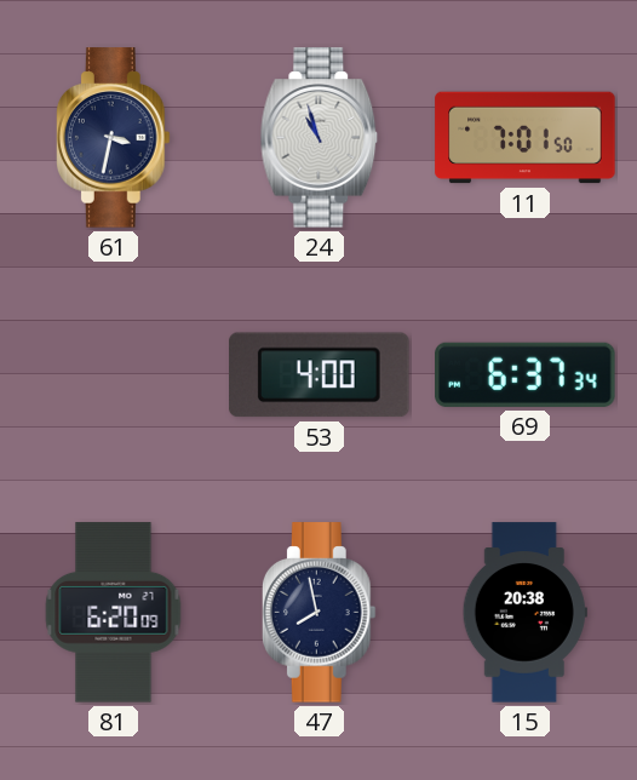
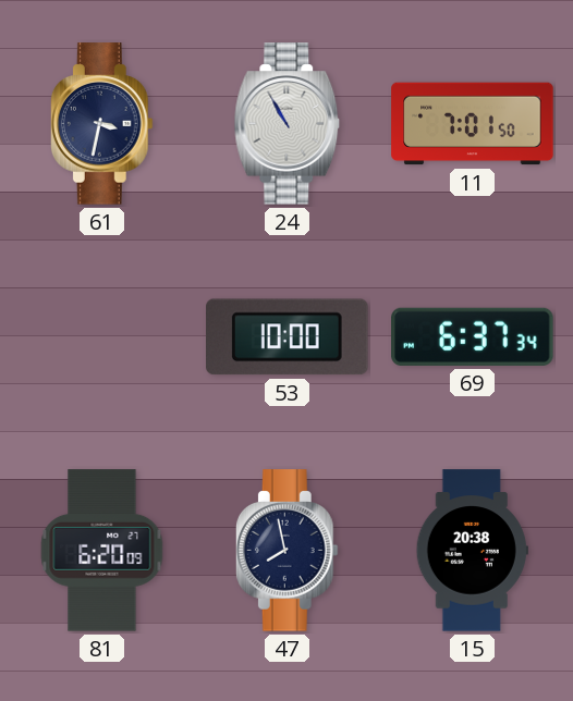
24: 10:57 -> 10:55 (288, 124)
53: 4:00 -> 10:00 (288, 337)
